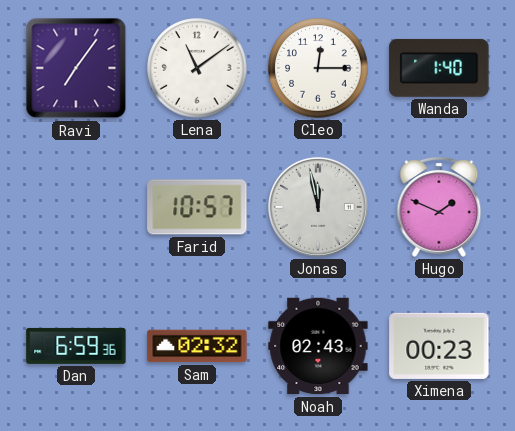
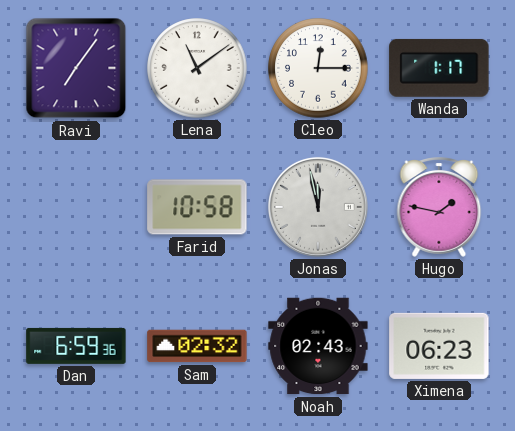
Wanda: 1:40 -> 1:17 (439, 68)
Farid: 10:57 -> 10:58 (197, 207)
Hugo: 1:49 -> 1:47 (439, 208)
Ximena: 00:23 -> 06:23 (439, 346)
